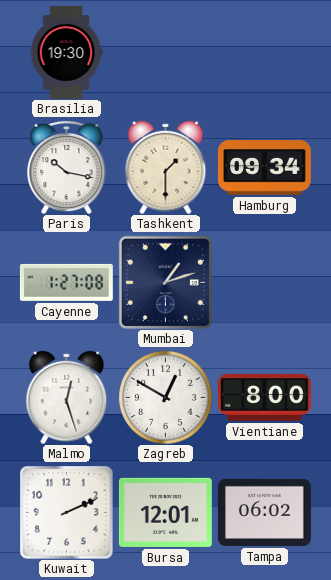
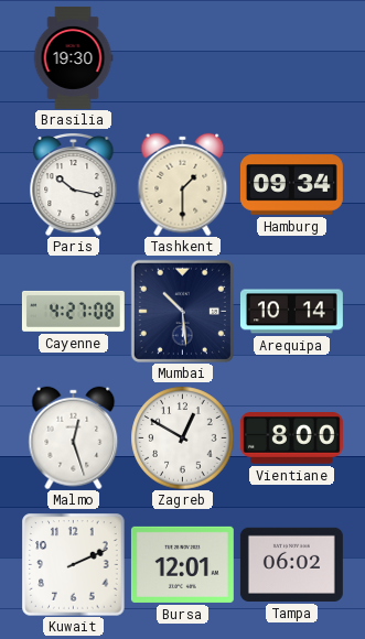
Cayenne: 1:27 -> 4:27 (73, 311)
Mumbai: 1:12 -> 10:29 (182, 311)
Arequipa: none -> 10:14 (291, 312)
